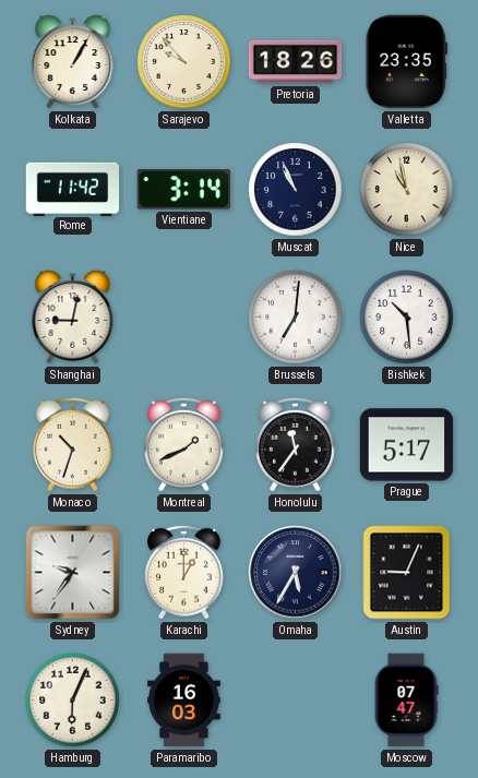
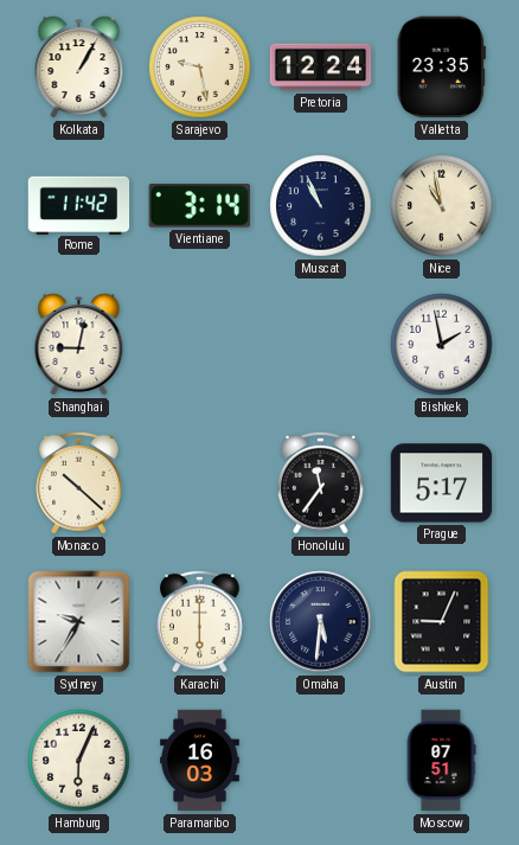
Sarajevo: 9:53 -> 9:28 (200, 68)
Pretoria: 18:26 -> 12:24 (321, 68)
Brussels: 7:01 -> none (296, 318)
Bishkek: 10:29 -> 1:58 (442, 345)
Monaco: 10:33 -> 10:22 (79, 482)
Montreal: 1:41 -> none (184, 444)
Sydney: 9:36 -> 9:35 (79, 622)
Karachi: 1:00 -> 6:00 (200, 621)
Omaha: 5:35 -> 5:31 (321, 622)
Moscow: 07:47 -> 07:51 (441, 761)
